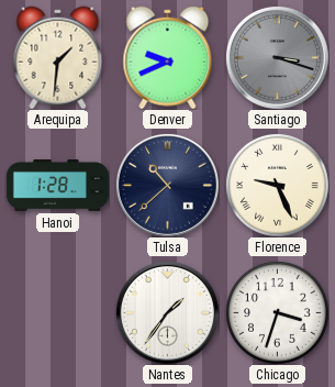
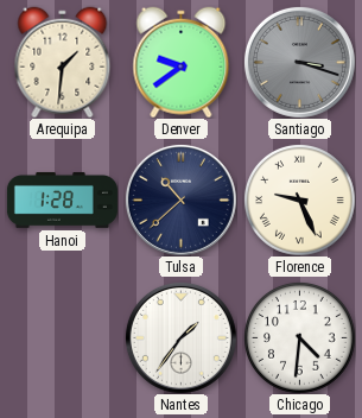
Denver: 9:41 -> 9:39 (182, 62)
Chicago: 3:33 -> 4:31 (299, 337)
